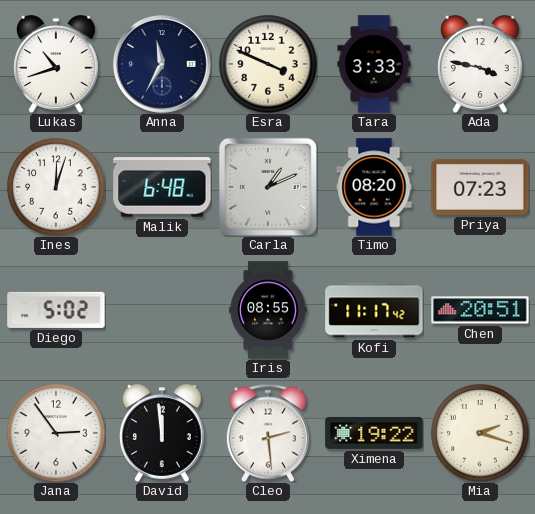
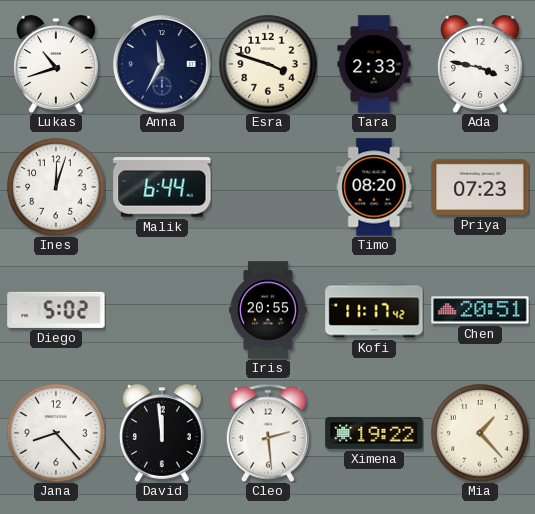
Esra: 3:49 -> 3:48 (268, 64)
Tara: 3:33 -> 2:33 (374, 64)
Malik: 6:48 -> 6:44 (162, 187)
Carla: 1:11 -> none (268, 187)
Iris: 08:55 -> 20:55 (268, 310)
Jana: 2:54 -> 8:23 (56, 433)
Mia: 2:18 -> 1:23 (480, 433)
